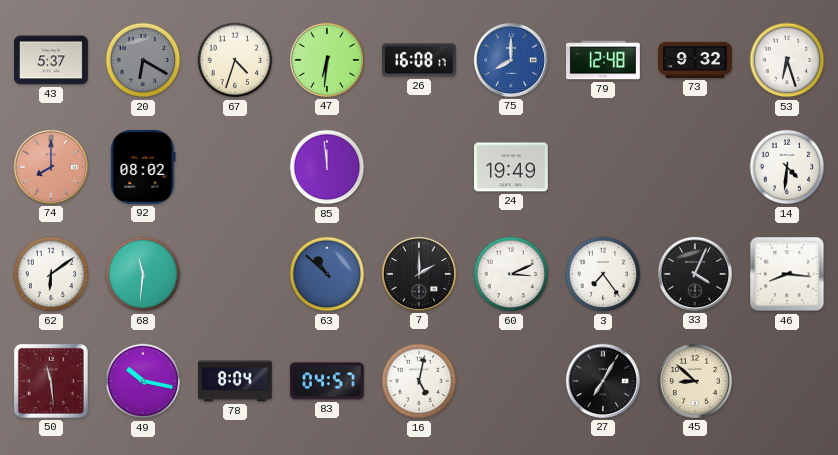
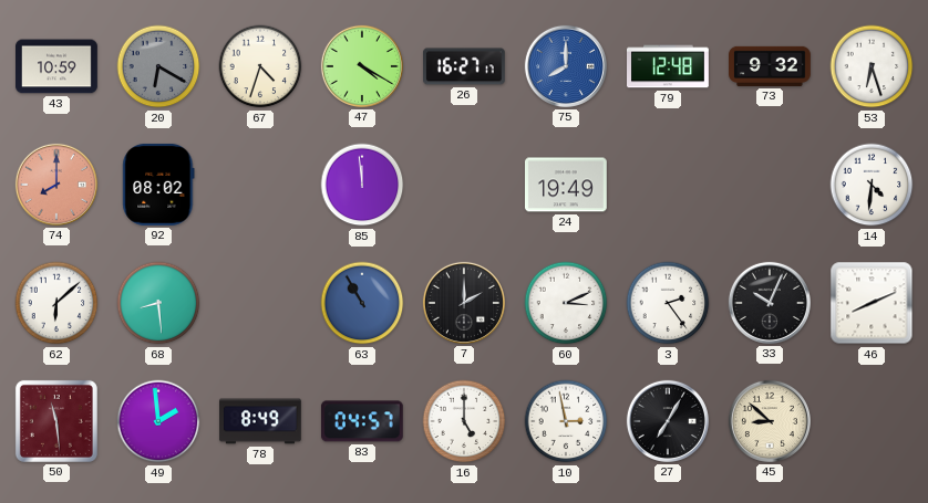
43: 5:37 -> 10:59 (58, 66)
47: 6:31 -> 4:20 (362, 66)
26: 16:08 -> 16:27 (465, 66)
62: 6:09 -> 6:08 (56, 303)
68: 11:31 -> 8:29 (158, 303)
63: 10:52 -> 10:55 (362, 303)
3: 7:24 -> 2:24 (668, 303)
33: 4:04 -> 10:04 (770, 303)
46: 8:16 -> 8:11 (872, 303)
49: 10:17 -> 1:59 (158, 421)
78: 8:04 -> 8:49 (261, 421)
16: 5:02 -> 5:00 (464, 421)
10: none -> 2:58 (566, 421)
